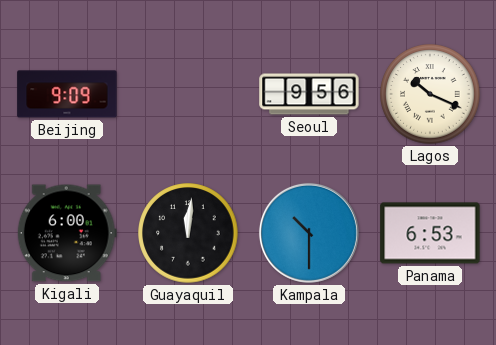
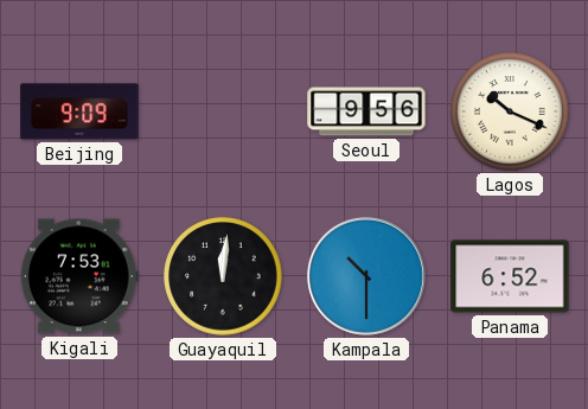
Kigali: 6:00 -> 7:53 (79, 276)
Panama: 6:53 -> 6:52 (510, 276)
